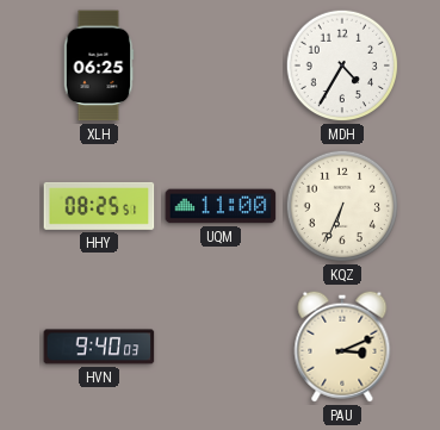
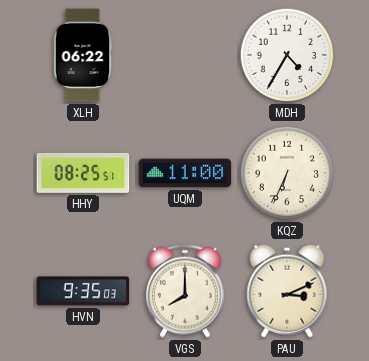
XLH: 06:25 -> 06:22 (83, 55)
HVN: 9:40 -> 9:35 (83, 291)
VGS: none -> 8:00 (185, 291)
